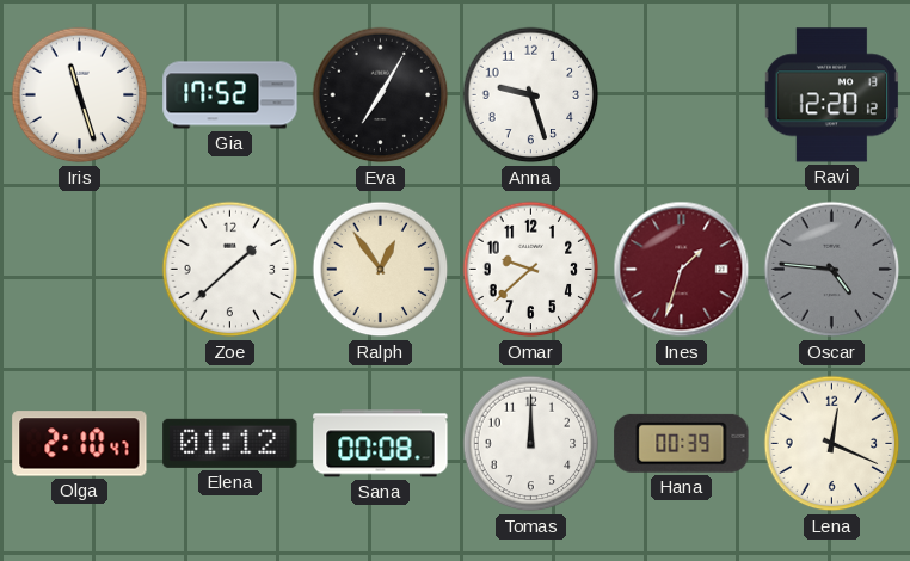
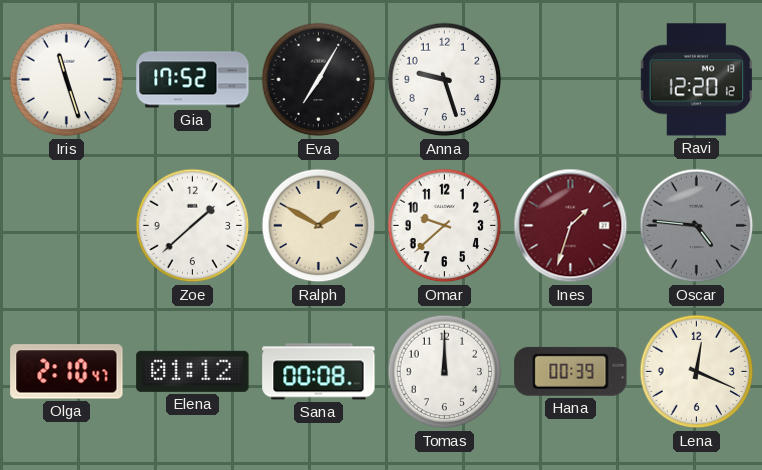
Ralph: 12:54 -> 1:50 (319, 226)
